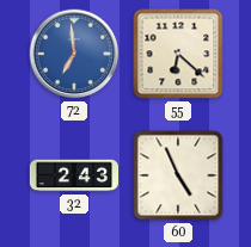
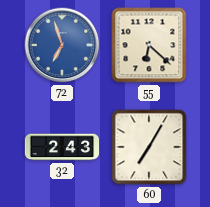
72: 6:59 -> 6:57 (62, 45)
60: 4:56 -> 7:05 (149, 147)
